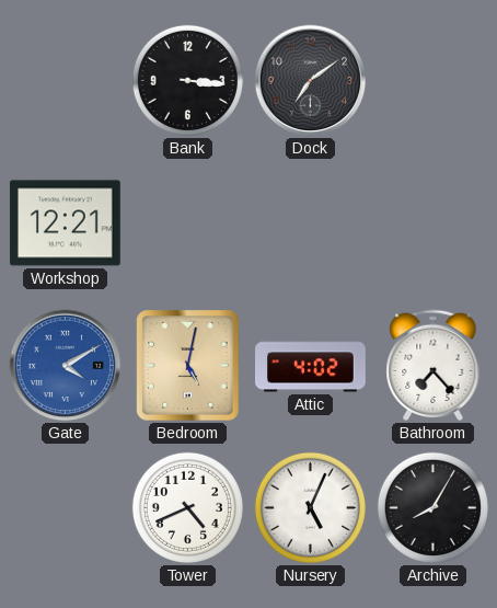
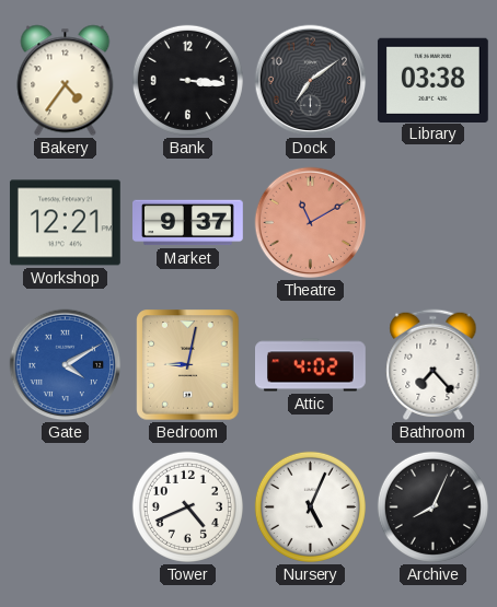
Bakery: none -> 4:36 (66, 81)
Library: none -> 03:38 (432, 80)
Market: none -> 9:37 (188, 223)
Theatre: none -> 11:10 (311, 223)
Bedroom: 5:02 -> 9:02 (188, 365)
Archive: 8:05 -> 8:04 (432, 506)
